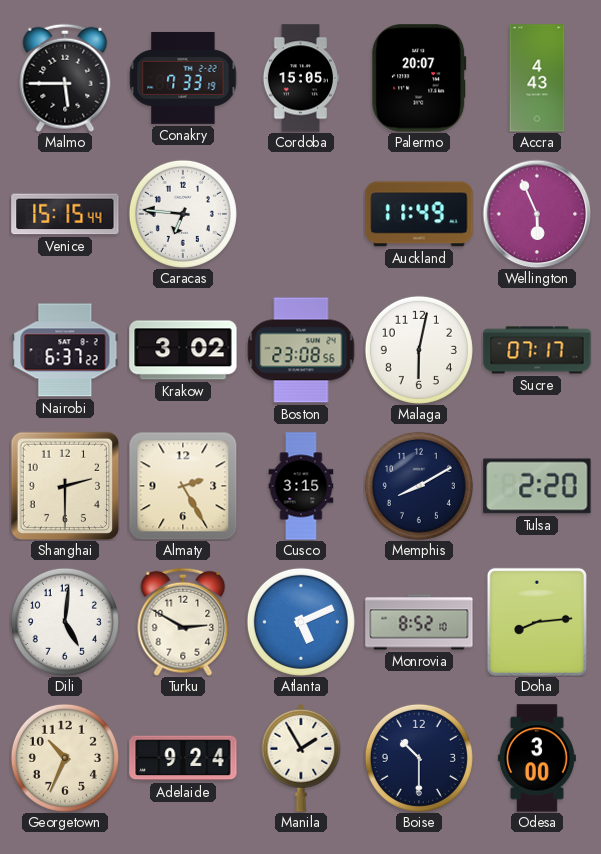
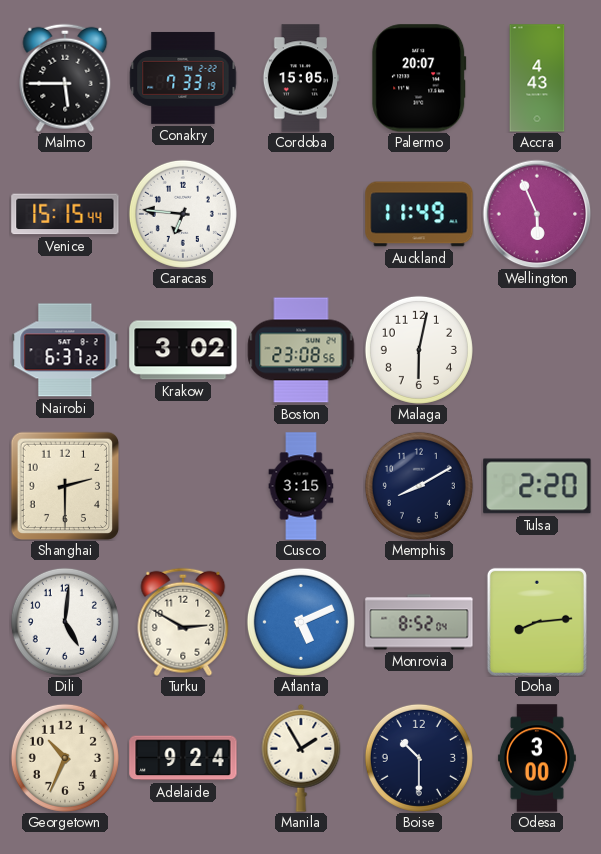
Sucre: 07:17 -> none (537, 350)
Almaty: 2:25 -> none (183, 486)
Monrovia: 8:52:10 -> 8:52:04 (419, 622)
